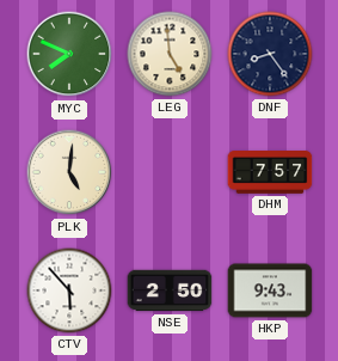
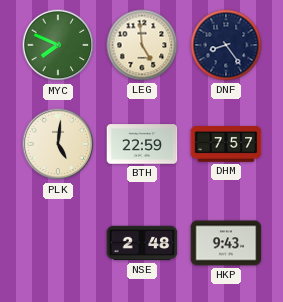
BTH: none -> 22:59 (142, 144)
CTV: 5:53 -> none (69, 290)
NSE: 2:50 -> 2:48 (142, 243)
